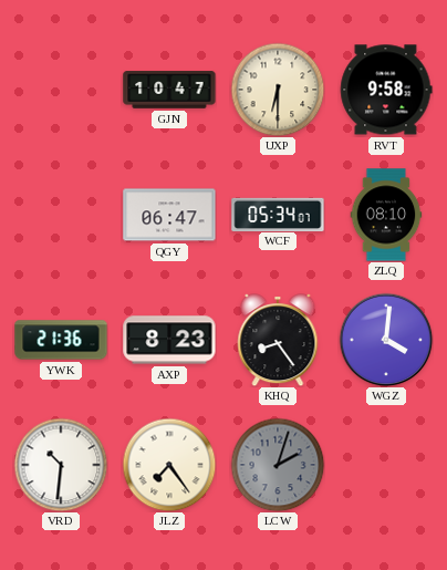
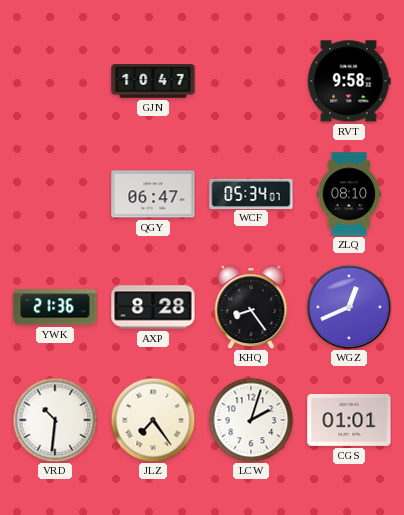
UXP: 6:30 -> none (278, 90)
AXP: 8:23 -> 8:28 (153, 307)
WGZ: 4:01 -> 12:41 (349, 307)
LCW dial: grey -> white (251, 420)
CGS: none -> 01:01 (349, 420)
